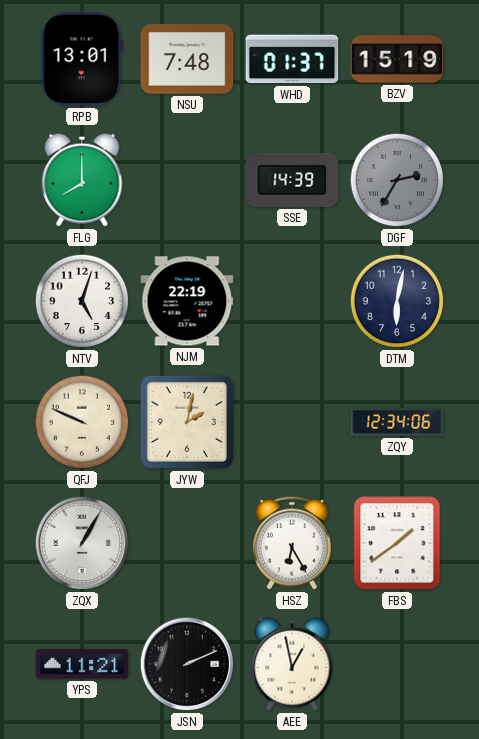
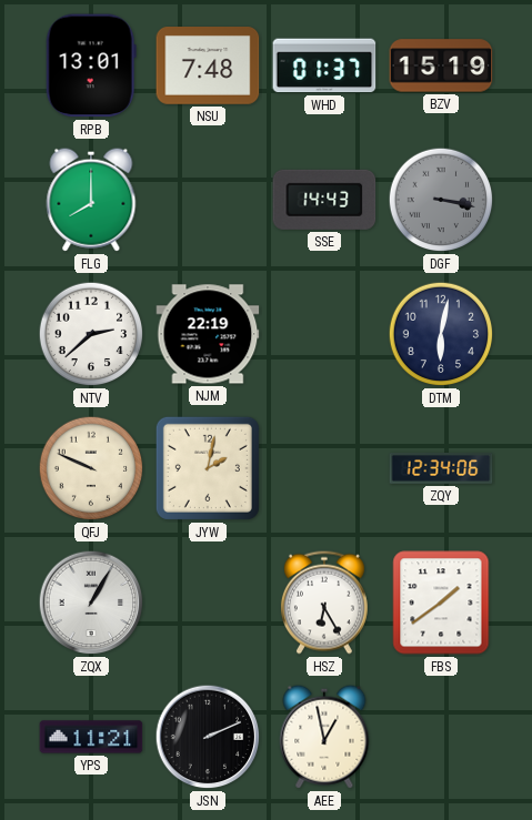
SSE: 14:39 -> 14:43 (324, 200)
DGF: 2:35 -> 3:17 (441, 200)
NTV: 5:03 -> 2:38 (91, 334)
